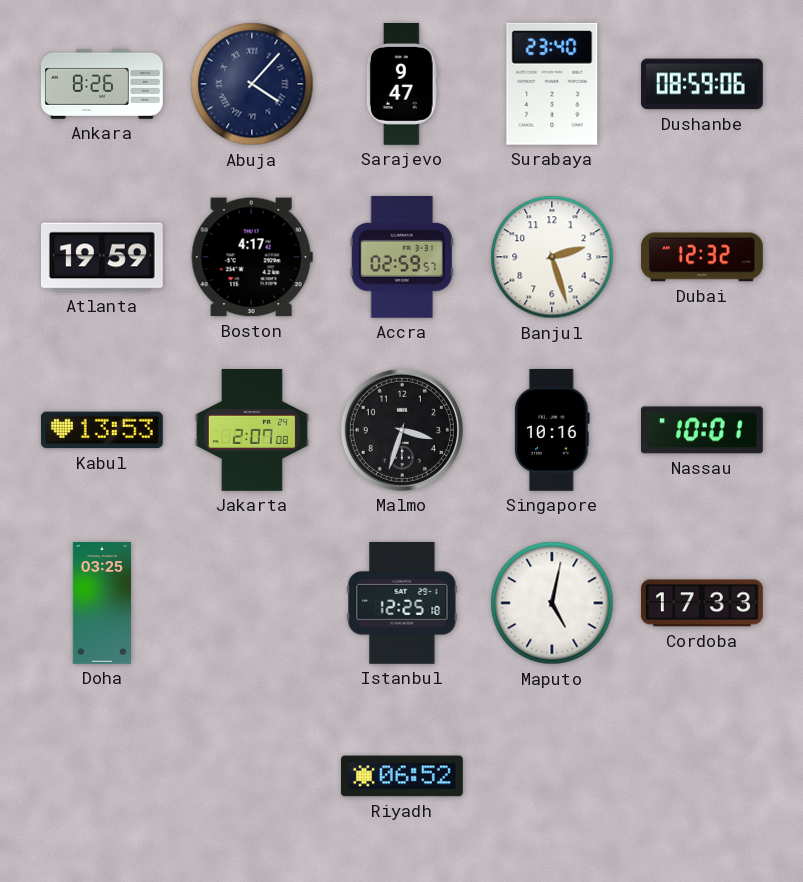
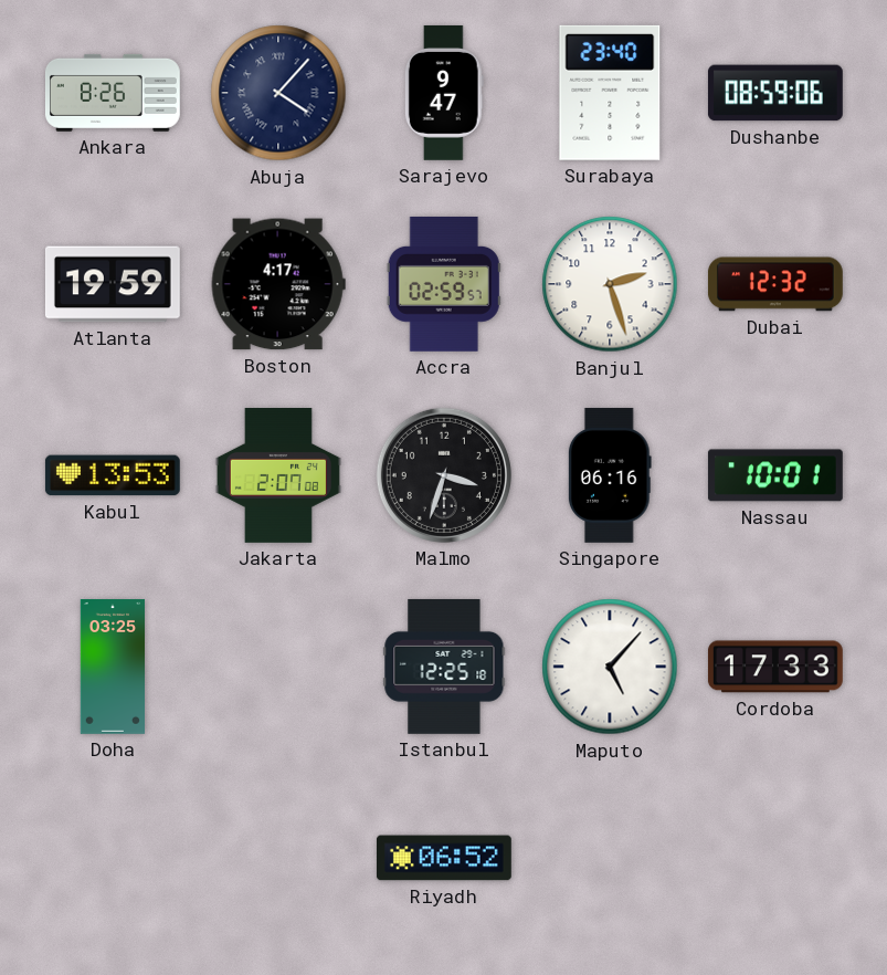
Singapore: 10:16 -> 06:16 (610, 475)
Maputo: 5:02 -> 5:07 (610, 667)
